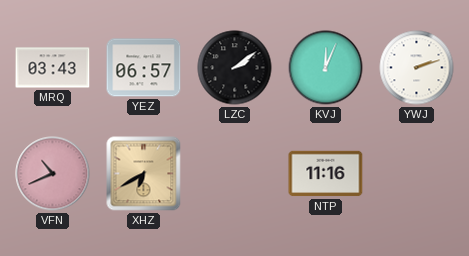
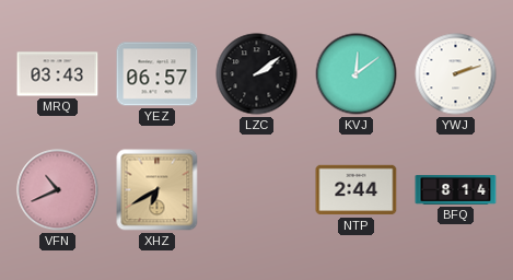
KVJ: 12:04 -> 12:09 (357, 74)
NTP: 11:16 -> 2:44 (357, 190)
BFQ: none -> 8:14 (456, 190)
